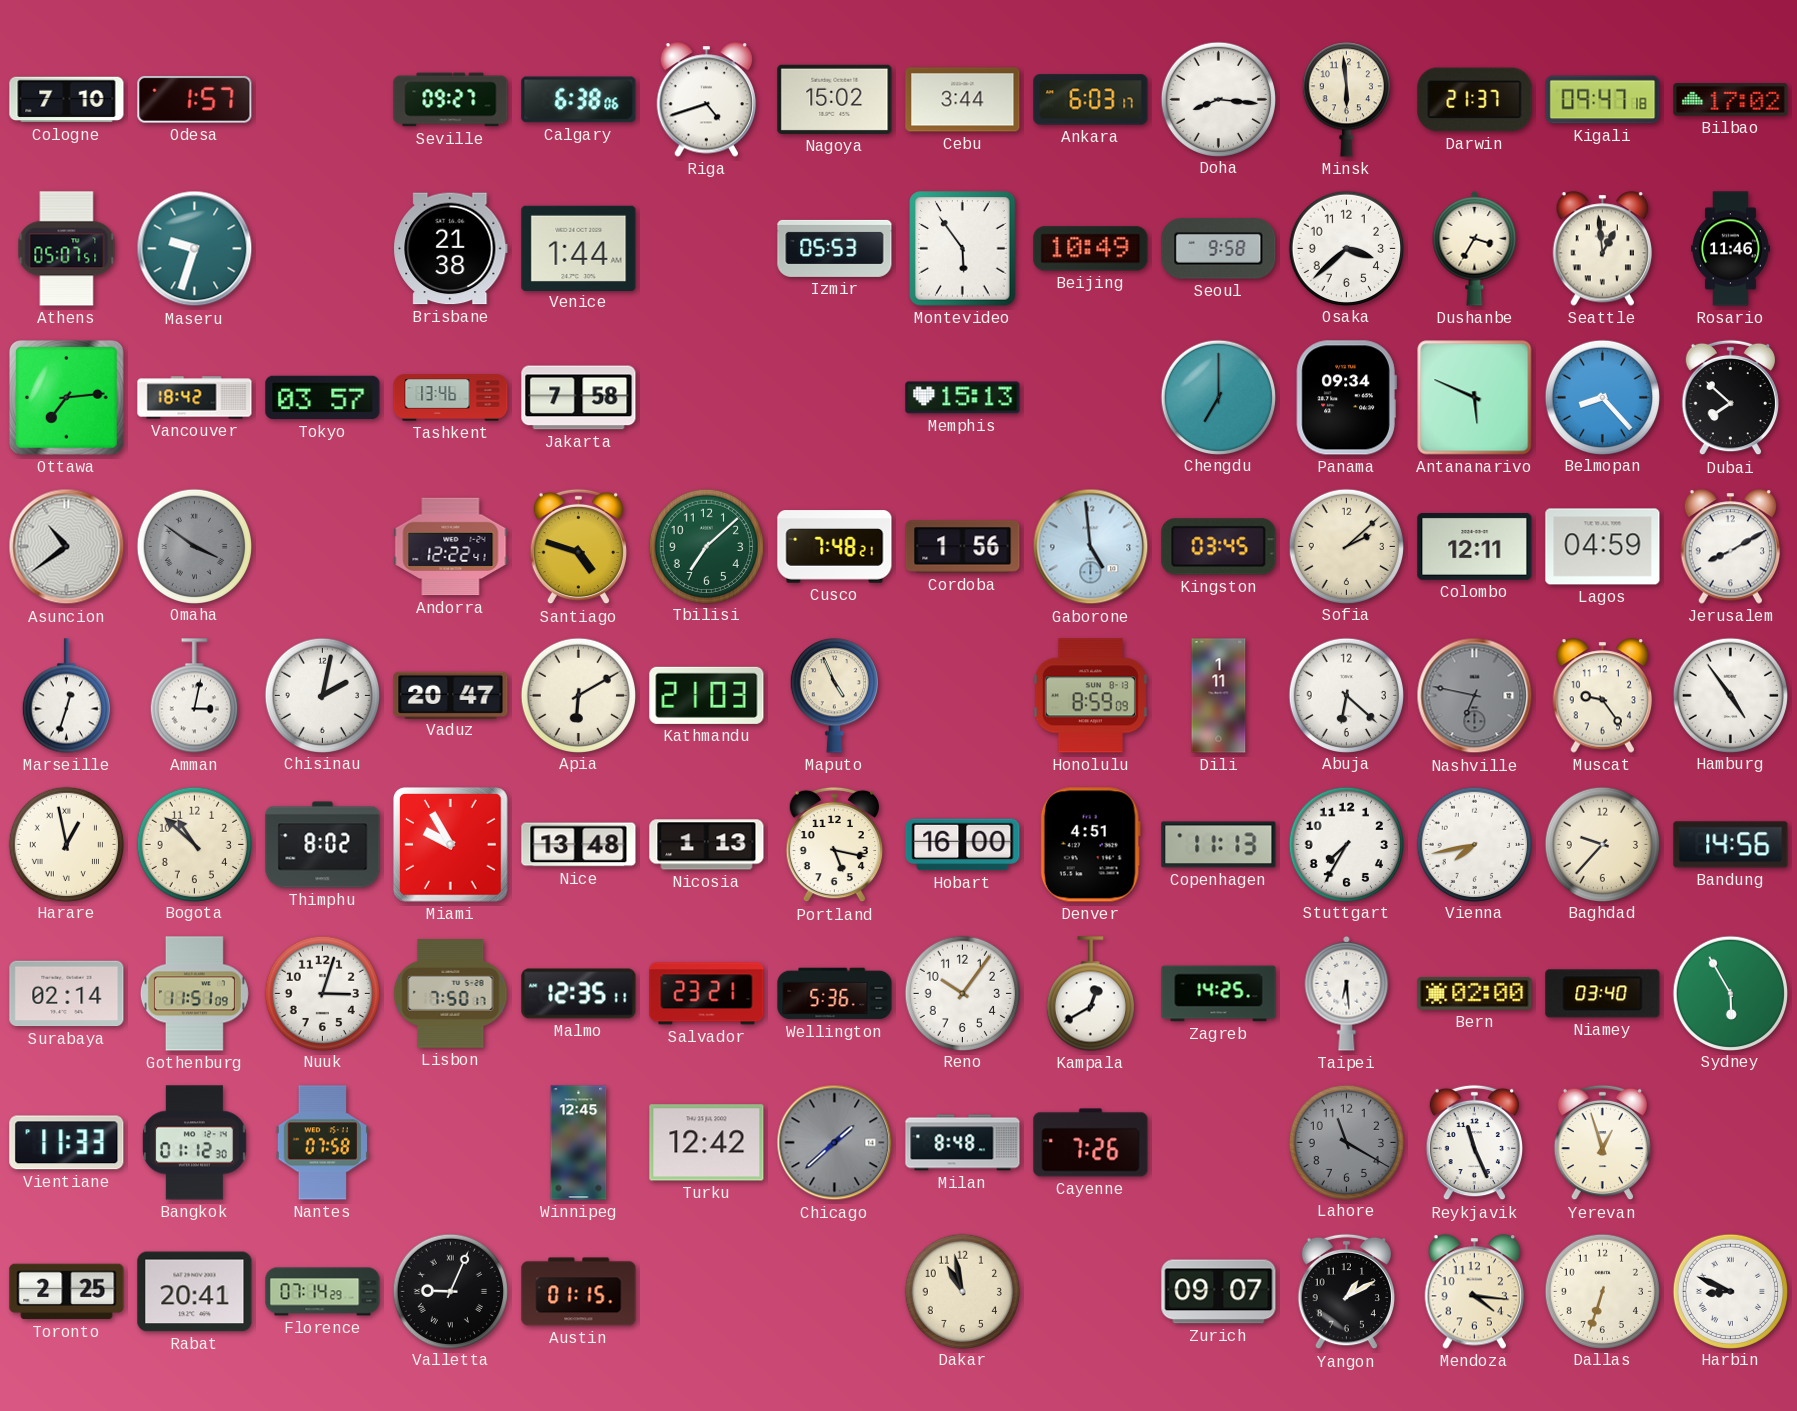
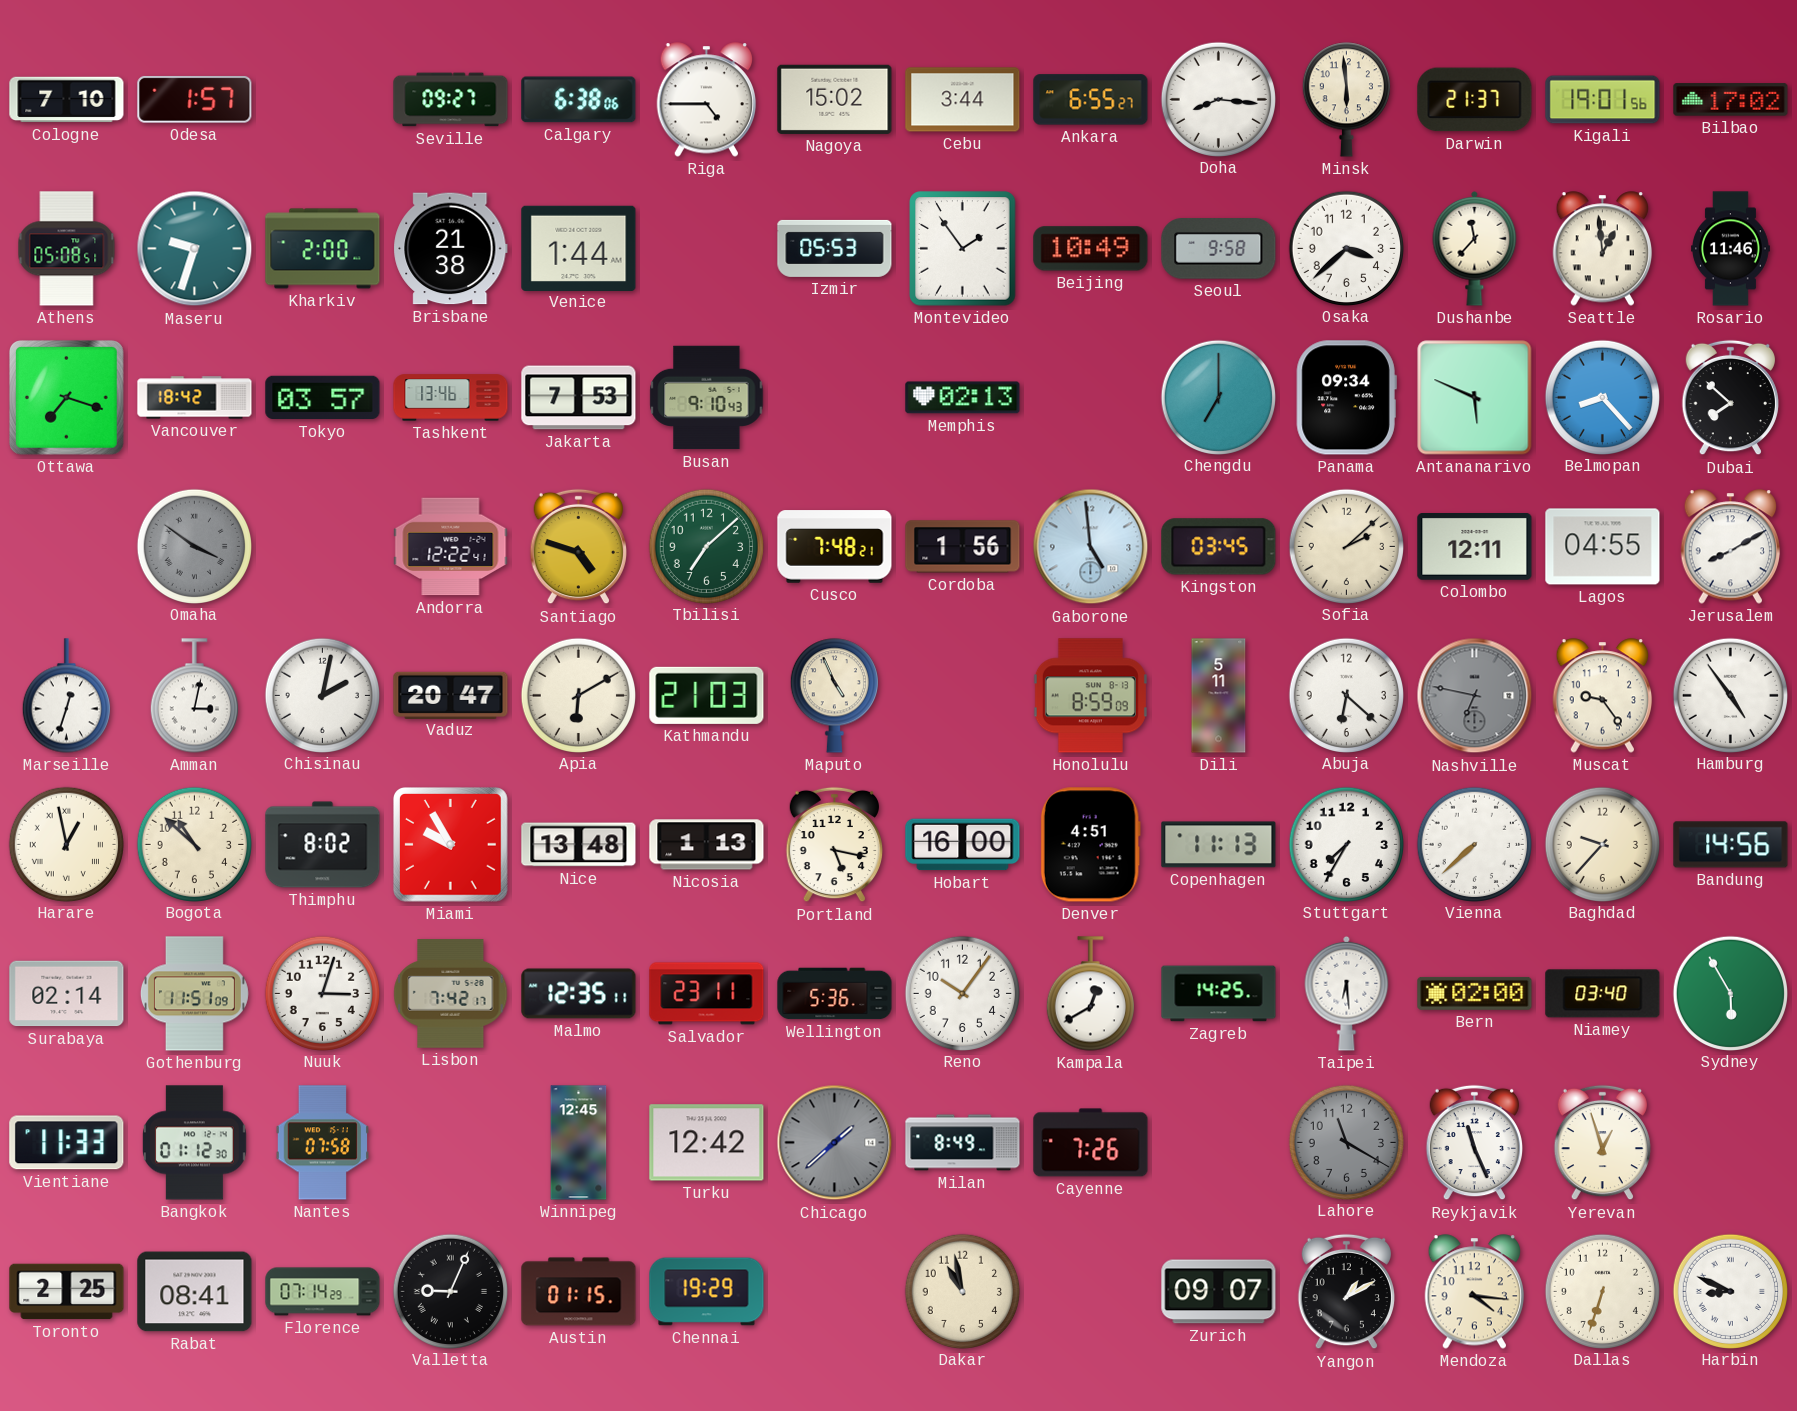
Riga: 4:42 -> 4:45 (707, 100)
Ankara: 6:03 -> 6:55 (1091, 100)
Kigali: 09:47 -> 19:01 (1603, 100)
Athens: 05:07 -> 05:08 (67, 249)
Kharkiv: none -> 2:00 (323, 249)
Montevideo: 5:54 -> 1:54 (963, 249)
Dushanbe: 3:35 -> 11:37 (1475, 248)
Ottawa: 7:14 -> 7:18 (67, 398)
Jakarta: 7:58 -> 7:53 (579, 398)
Busan: none -> 9:10 (707, 398)
Memphis: 15:13 -> 02:13 (963, 398)
Asuncion: 10:39 -> none (67, 547)
Lagos: 04:59 -> 04:55 (1603, 547)
Dili: 1:11 -> 5:11 (1219, 696)
Vienna: 7:43 -> 7:38 (1474, 844)
Lisbon: 7:50 -> 7:42 (451, 994)
Salvador: 23:21 -> 23:11 (707, 994)
Milan: 8:48 -> 8:49 (963, 1143)
Rabat: 20:41 -> 08:41 (195, 1292)
Chennai: none -> 19:29 (707, 1292)
